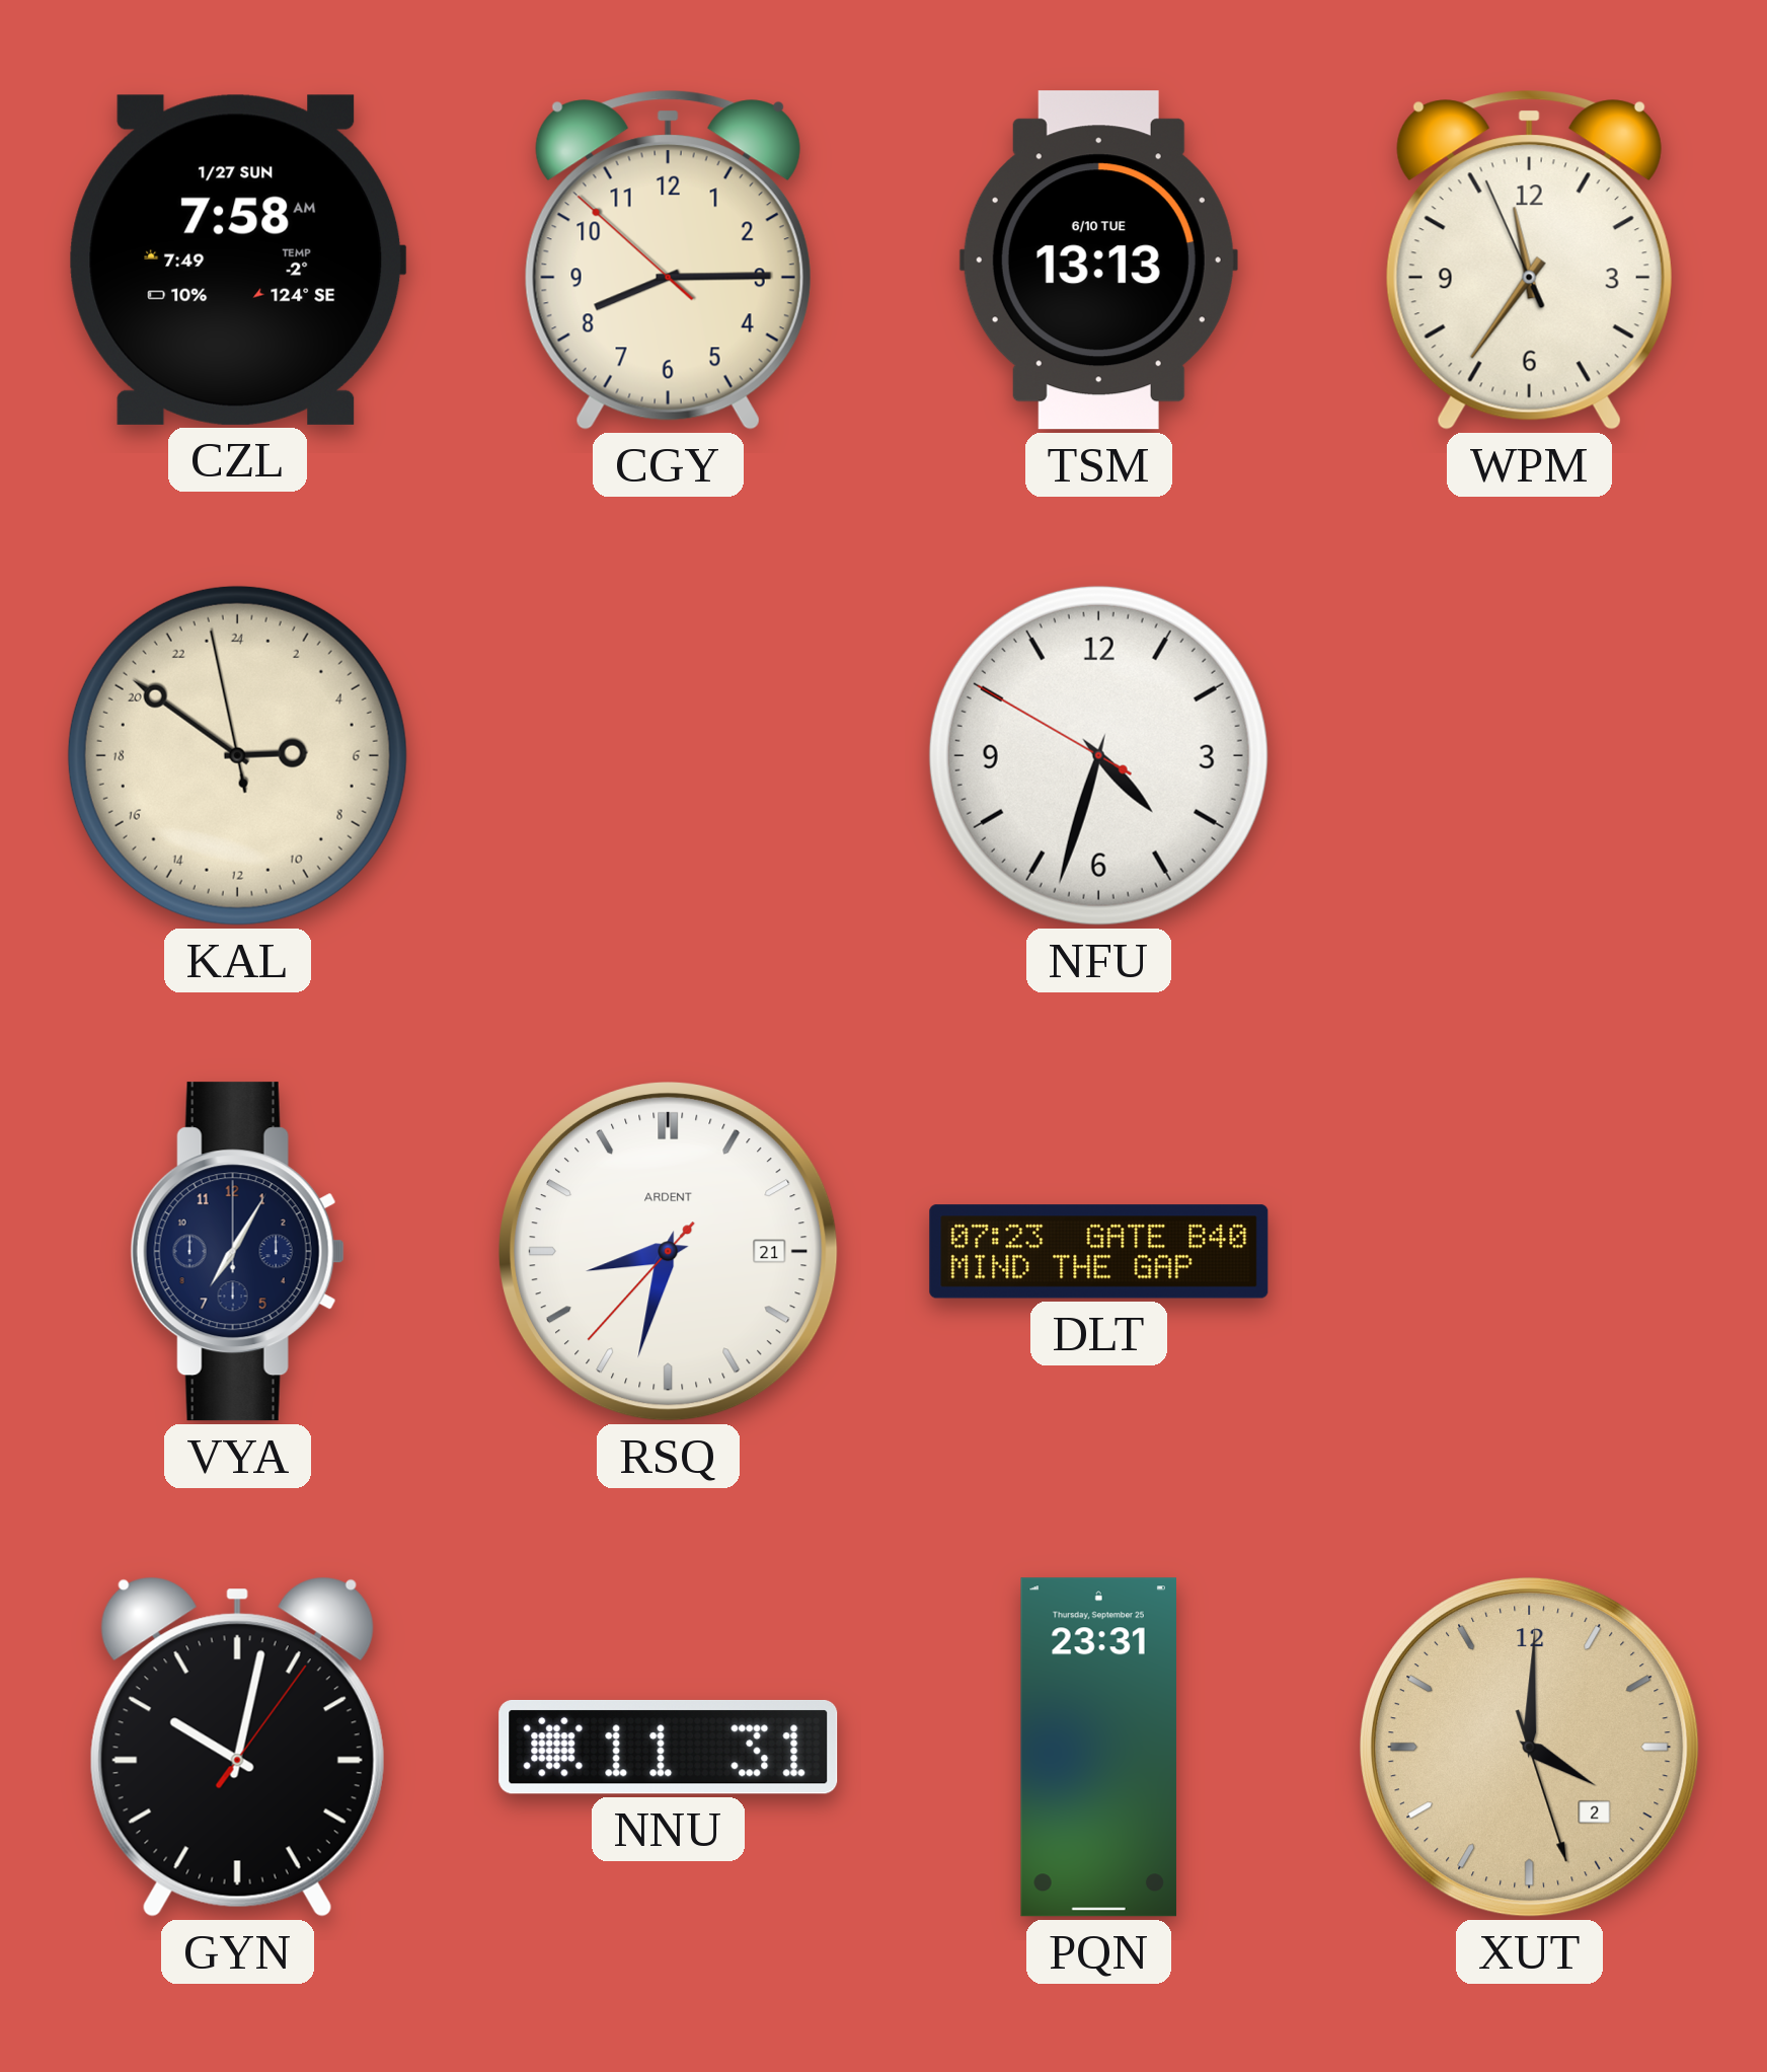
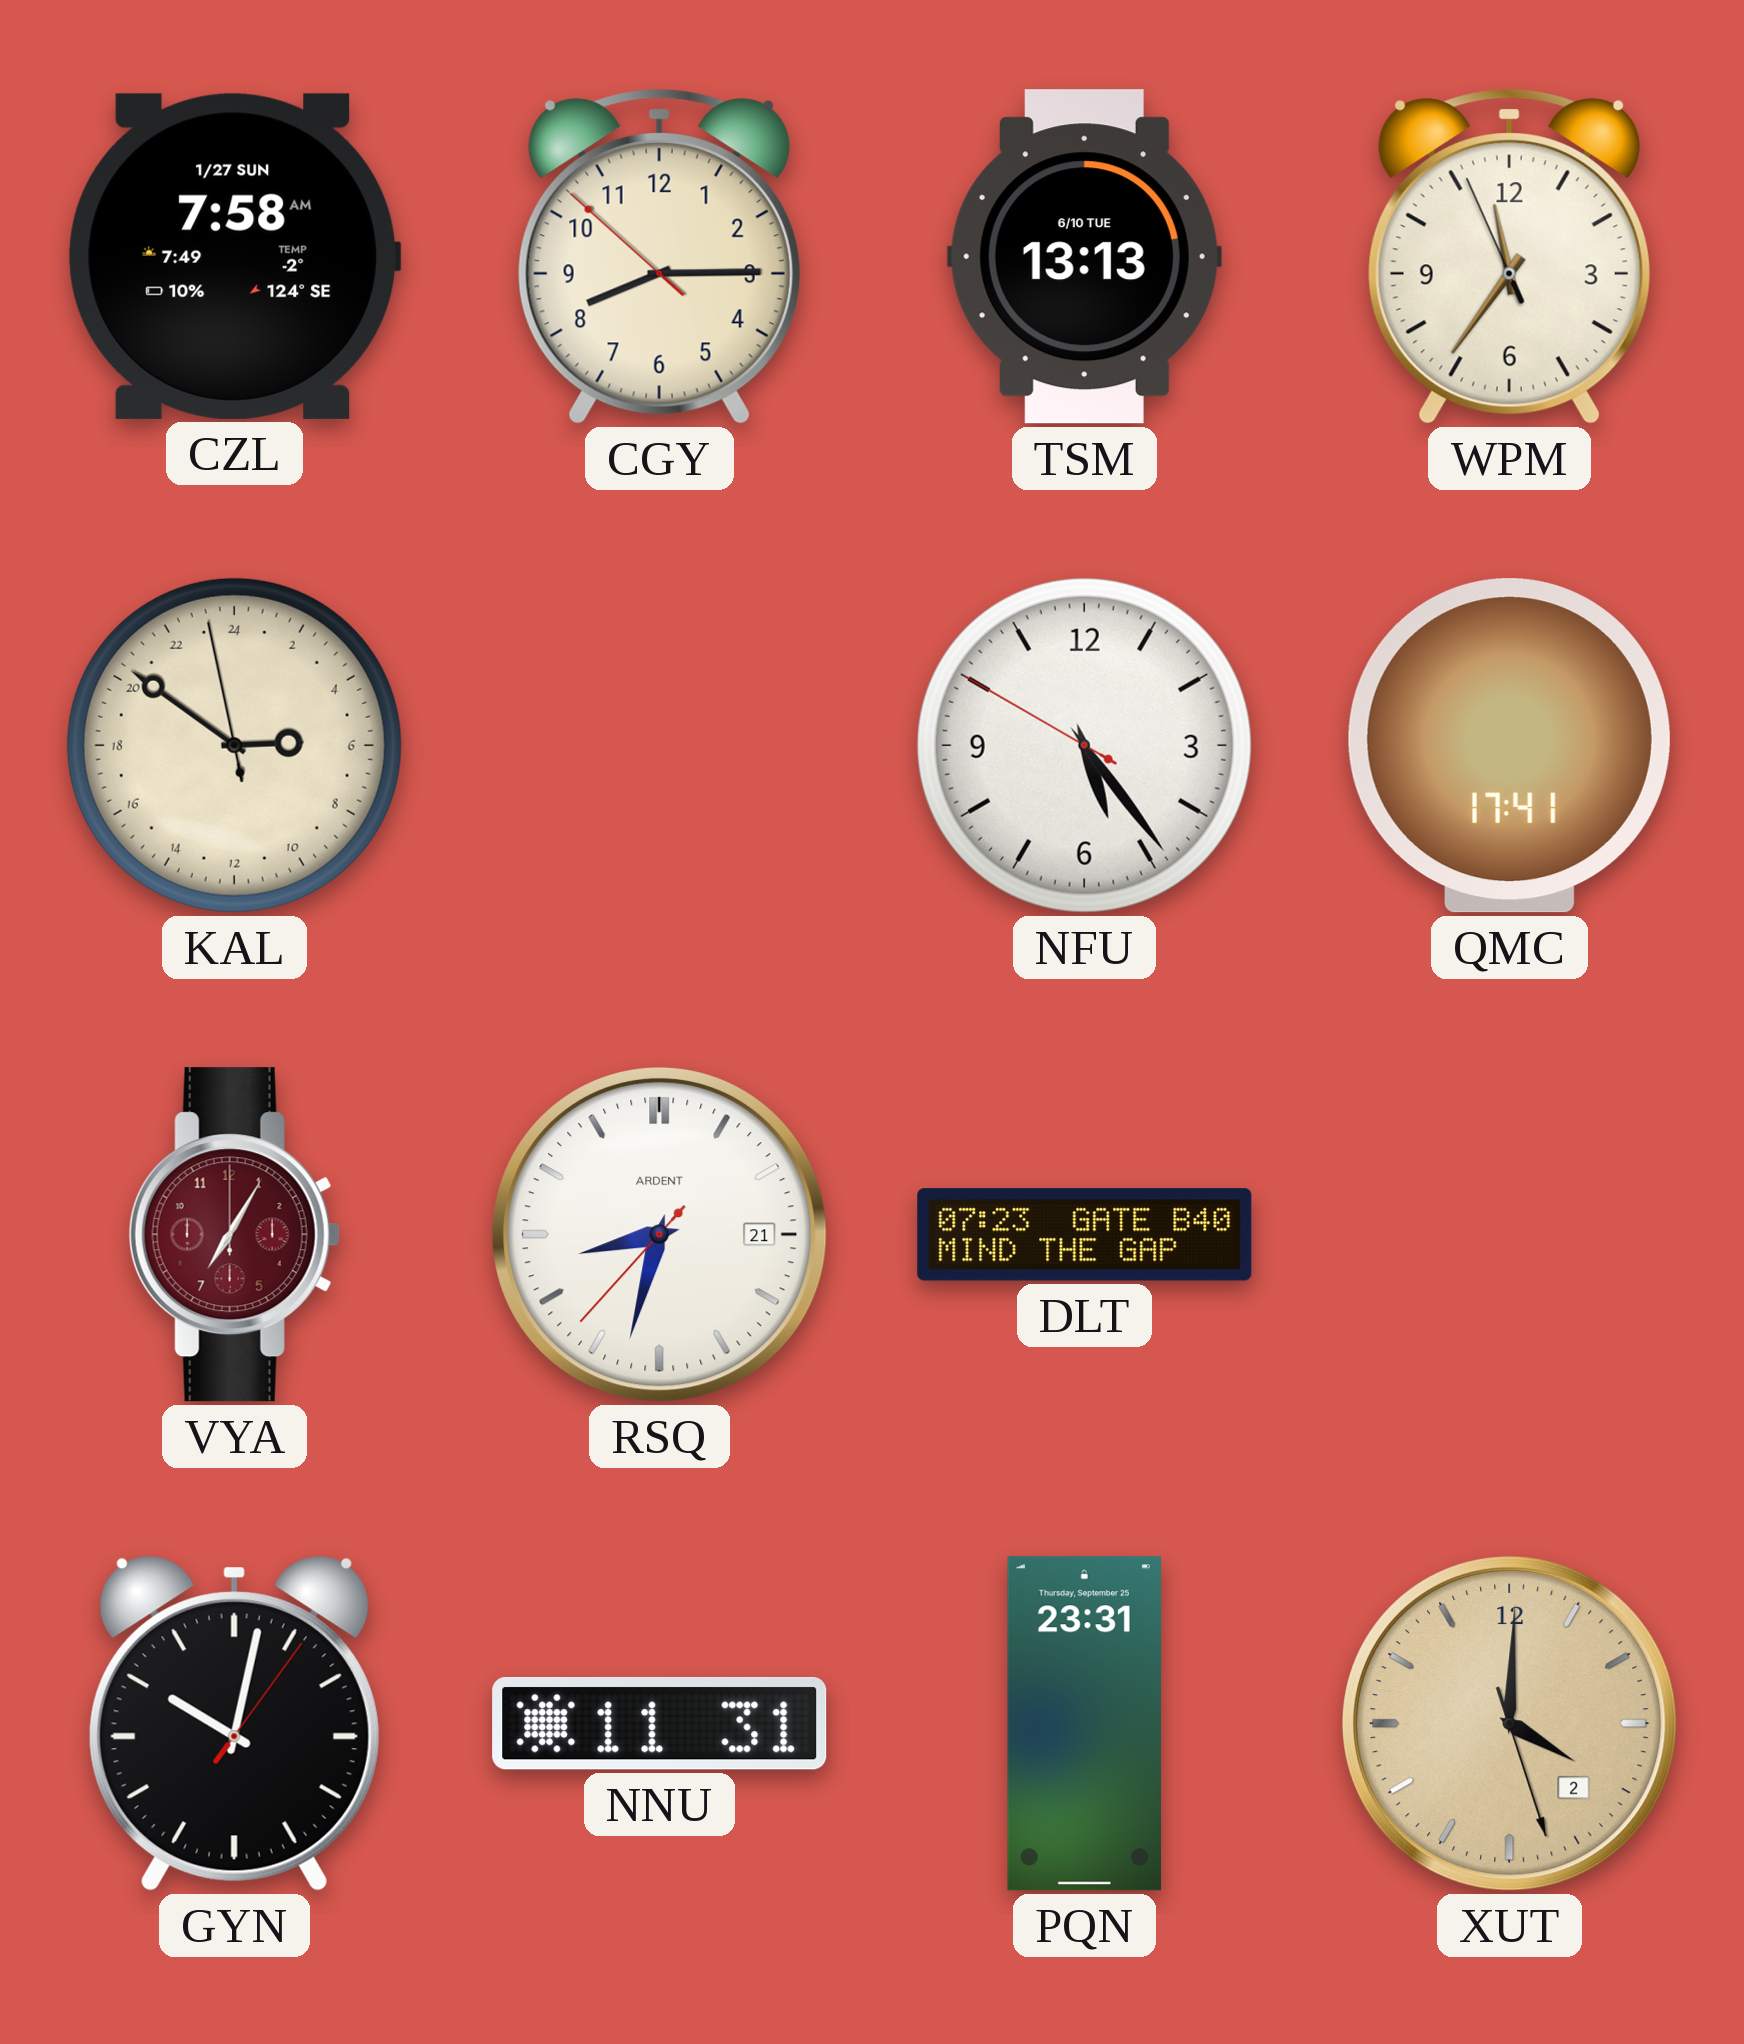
NFU: 4:32 -> 5:23 (1084, 745)
QMC: none -> 17:41 (1509, 746)
VYA dial: navy -> burgundy (234, 1235)
